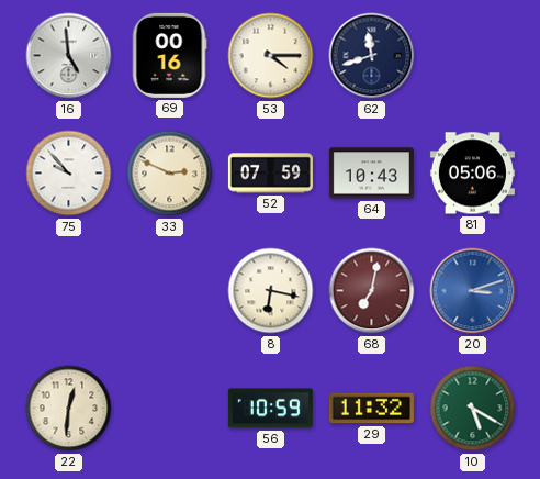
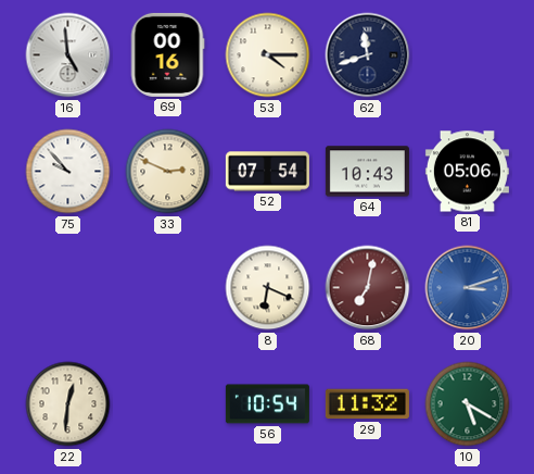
52: 07:59 -> 07:54 (267, 172)
8: 6:17 -> 6:19 (268, 288)
56: 10:59 -> 10:54 (267, 404)
